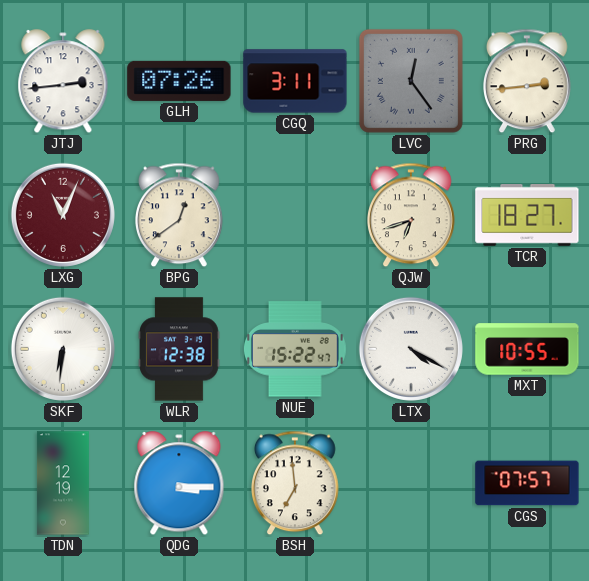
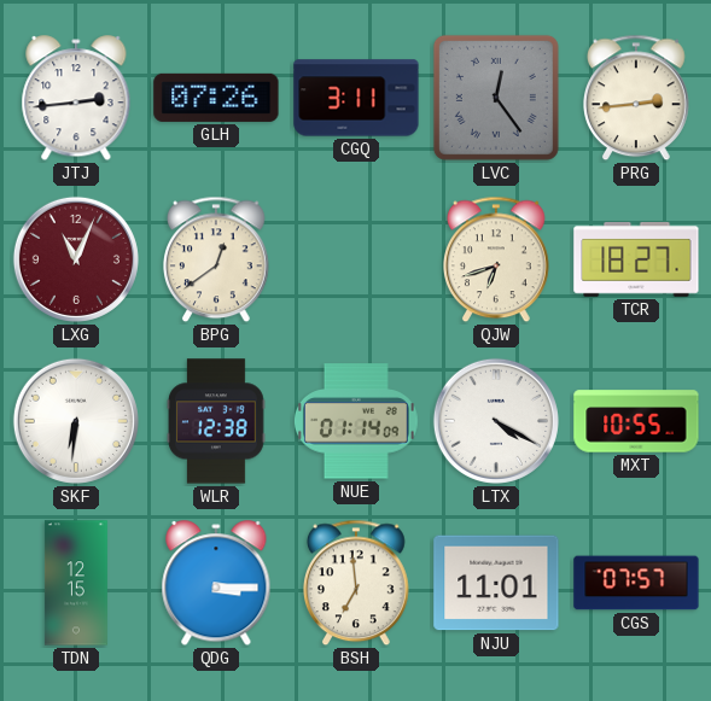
NUE: 15:22 -> 01:14 (356, 421)
TDN: 12:19 -> 12:15 (76, 583)
NJU: none -> 11:01 (496, 583)
